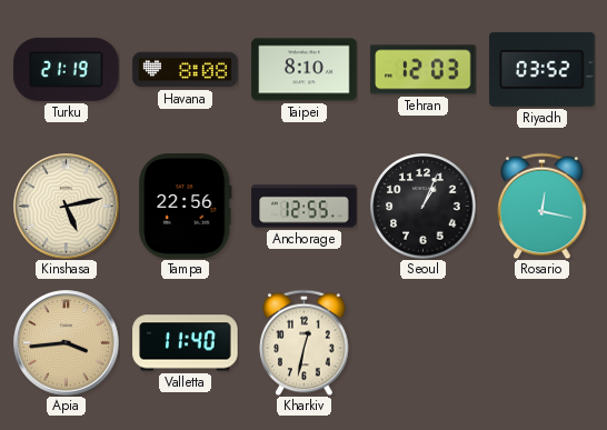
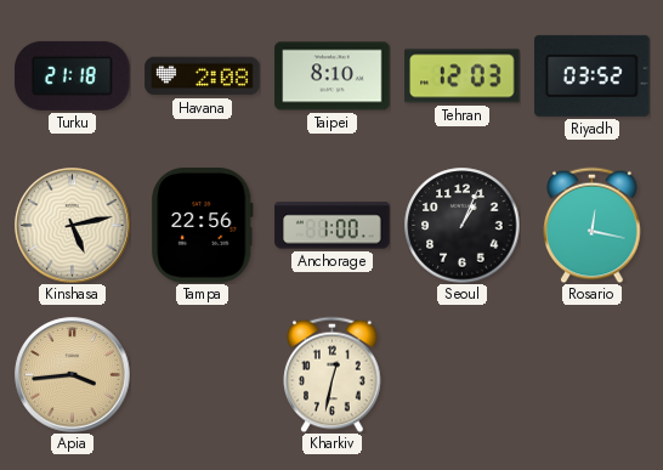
Turku: 21:19 -> 21:18 (73, 75)
Havana: 8:08 -> 2:08 (203, 77)
Anchorage: 12:55 -> 1:00 (333, 226)
Valletta: 11:40 -> none (186, 343)
